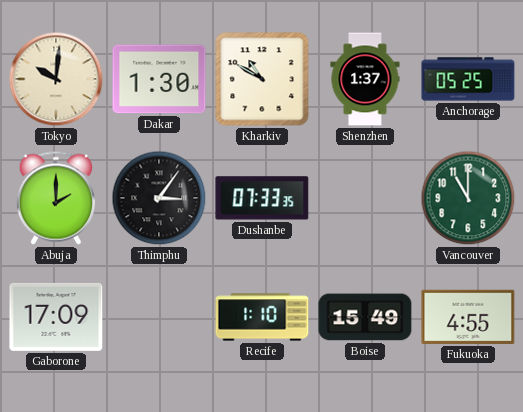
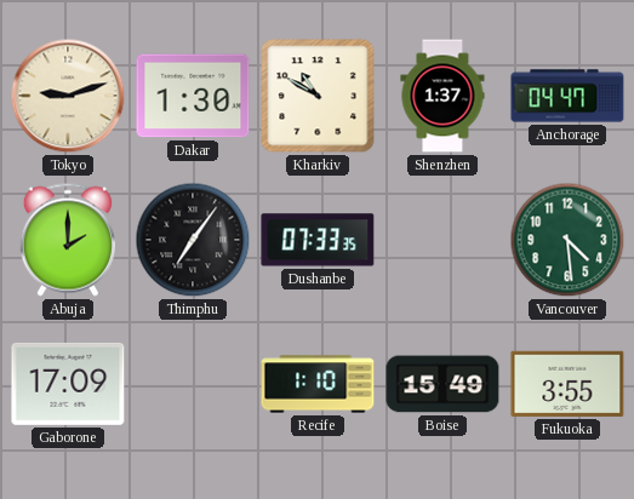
Tokyo: 10:01 -> 9:12 (68, 96)
Anchorage: 05:25 -> 04:47 (567, 96)
Thimphu: 3:06 -> 7:06 (193, 240)
Vancouver: 11:00 -> 4:29 (567, 240)
Fukuoka: 4:55 -> 3:55 (567, 384)
